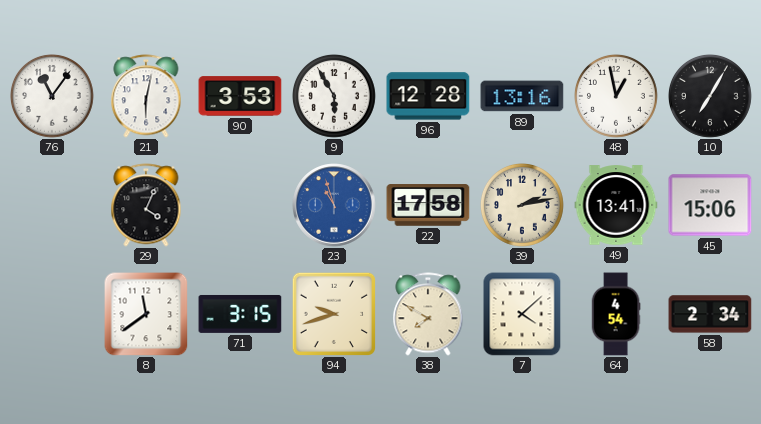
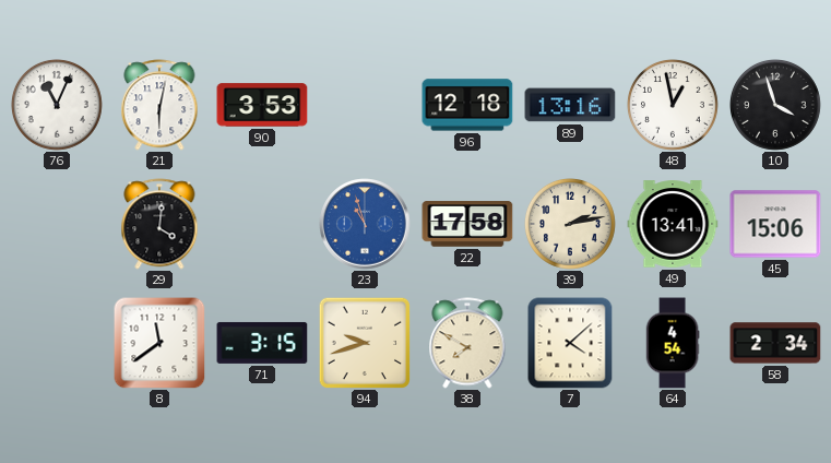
76: 11:06 -> 11:04 (58, 106)
9: 5:55 -> none (335, 97)
96: 12:28 -> 12:18 (467, 105)
10: 7:05 -> 3:57 (776, 106)
29: 4:04 -> 4:01 (159, 224)
